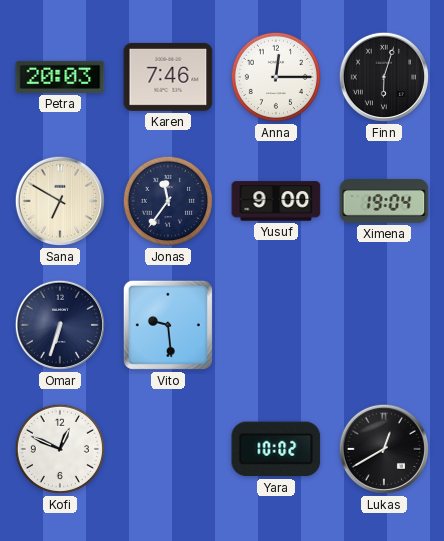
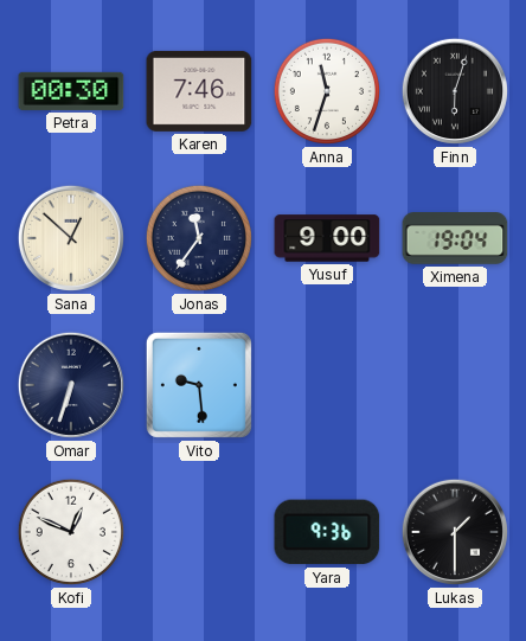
Petra: 20:03 -> 00:30 (71, 91)
Anna: 12:15 -> 11:33 (327, 91)
Sana: 6:50 -> 12:52 (71, 238)
Yara: 10:02 -> 9:36 (327, 532)
Lukas: 12:40 -> 1:30 (455, 532)
